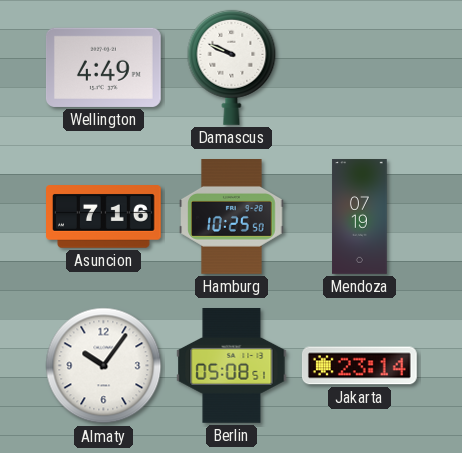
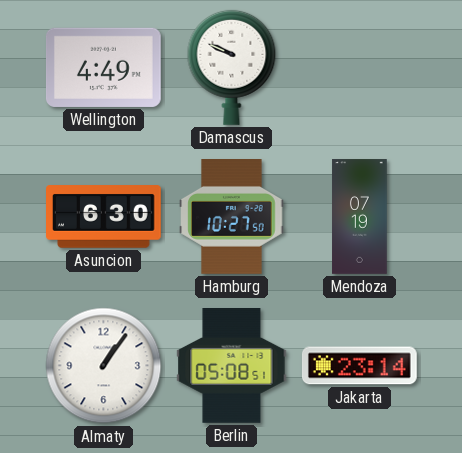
Asuncion: 7:16 -> 6:30 (104, 217)
Hamburg: 10:25 -> 10:27 (232, 217)
Almaty: 10:06 -> 1:06 (104, 366)
